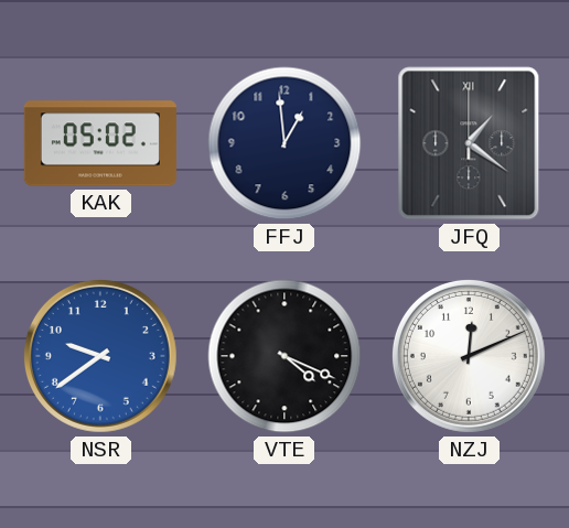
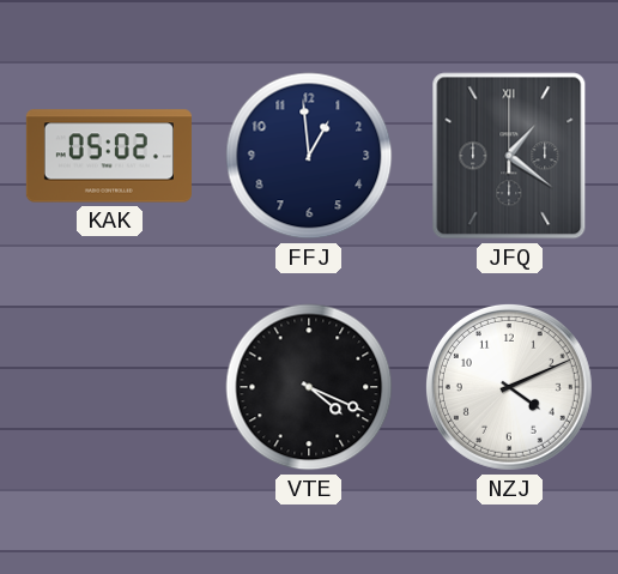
NSR: 9:39 -> none (100, 356)
NZJ: 12:11 -> 4:11 (509, 387)
